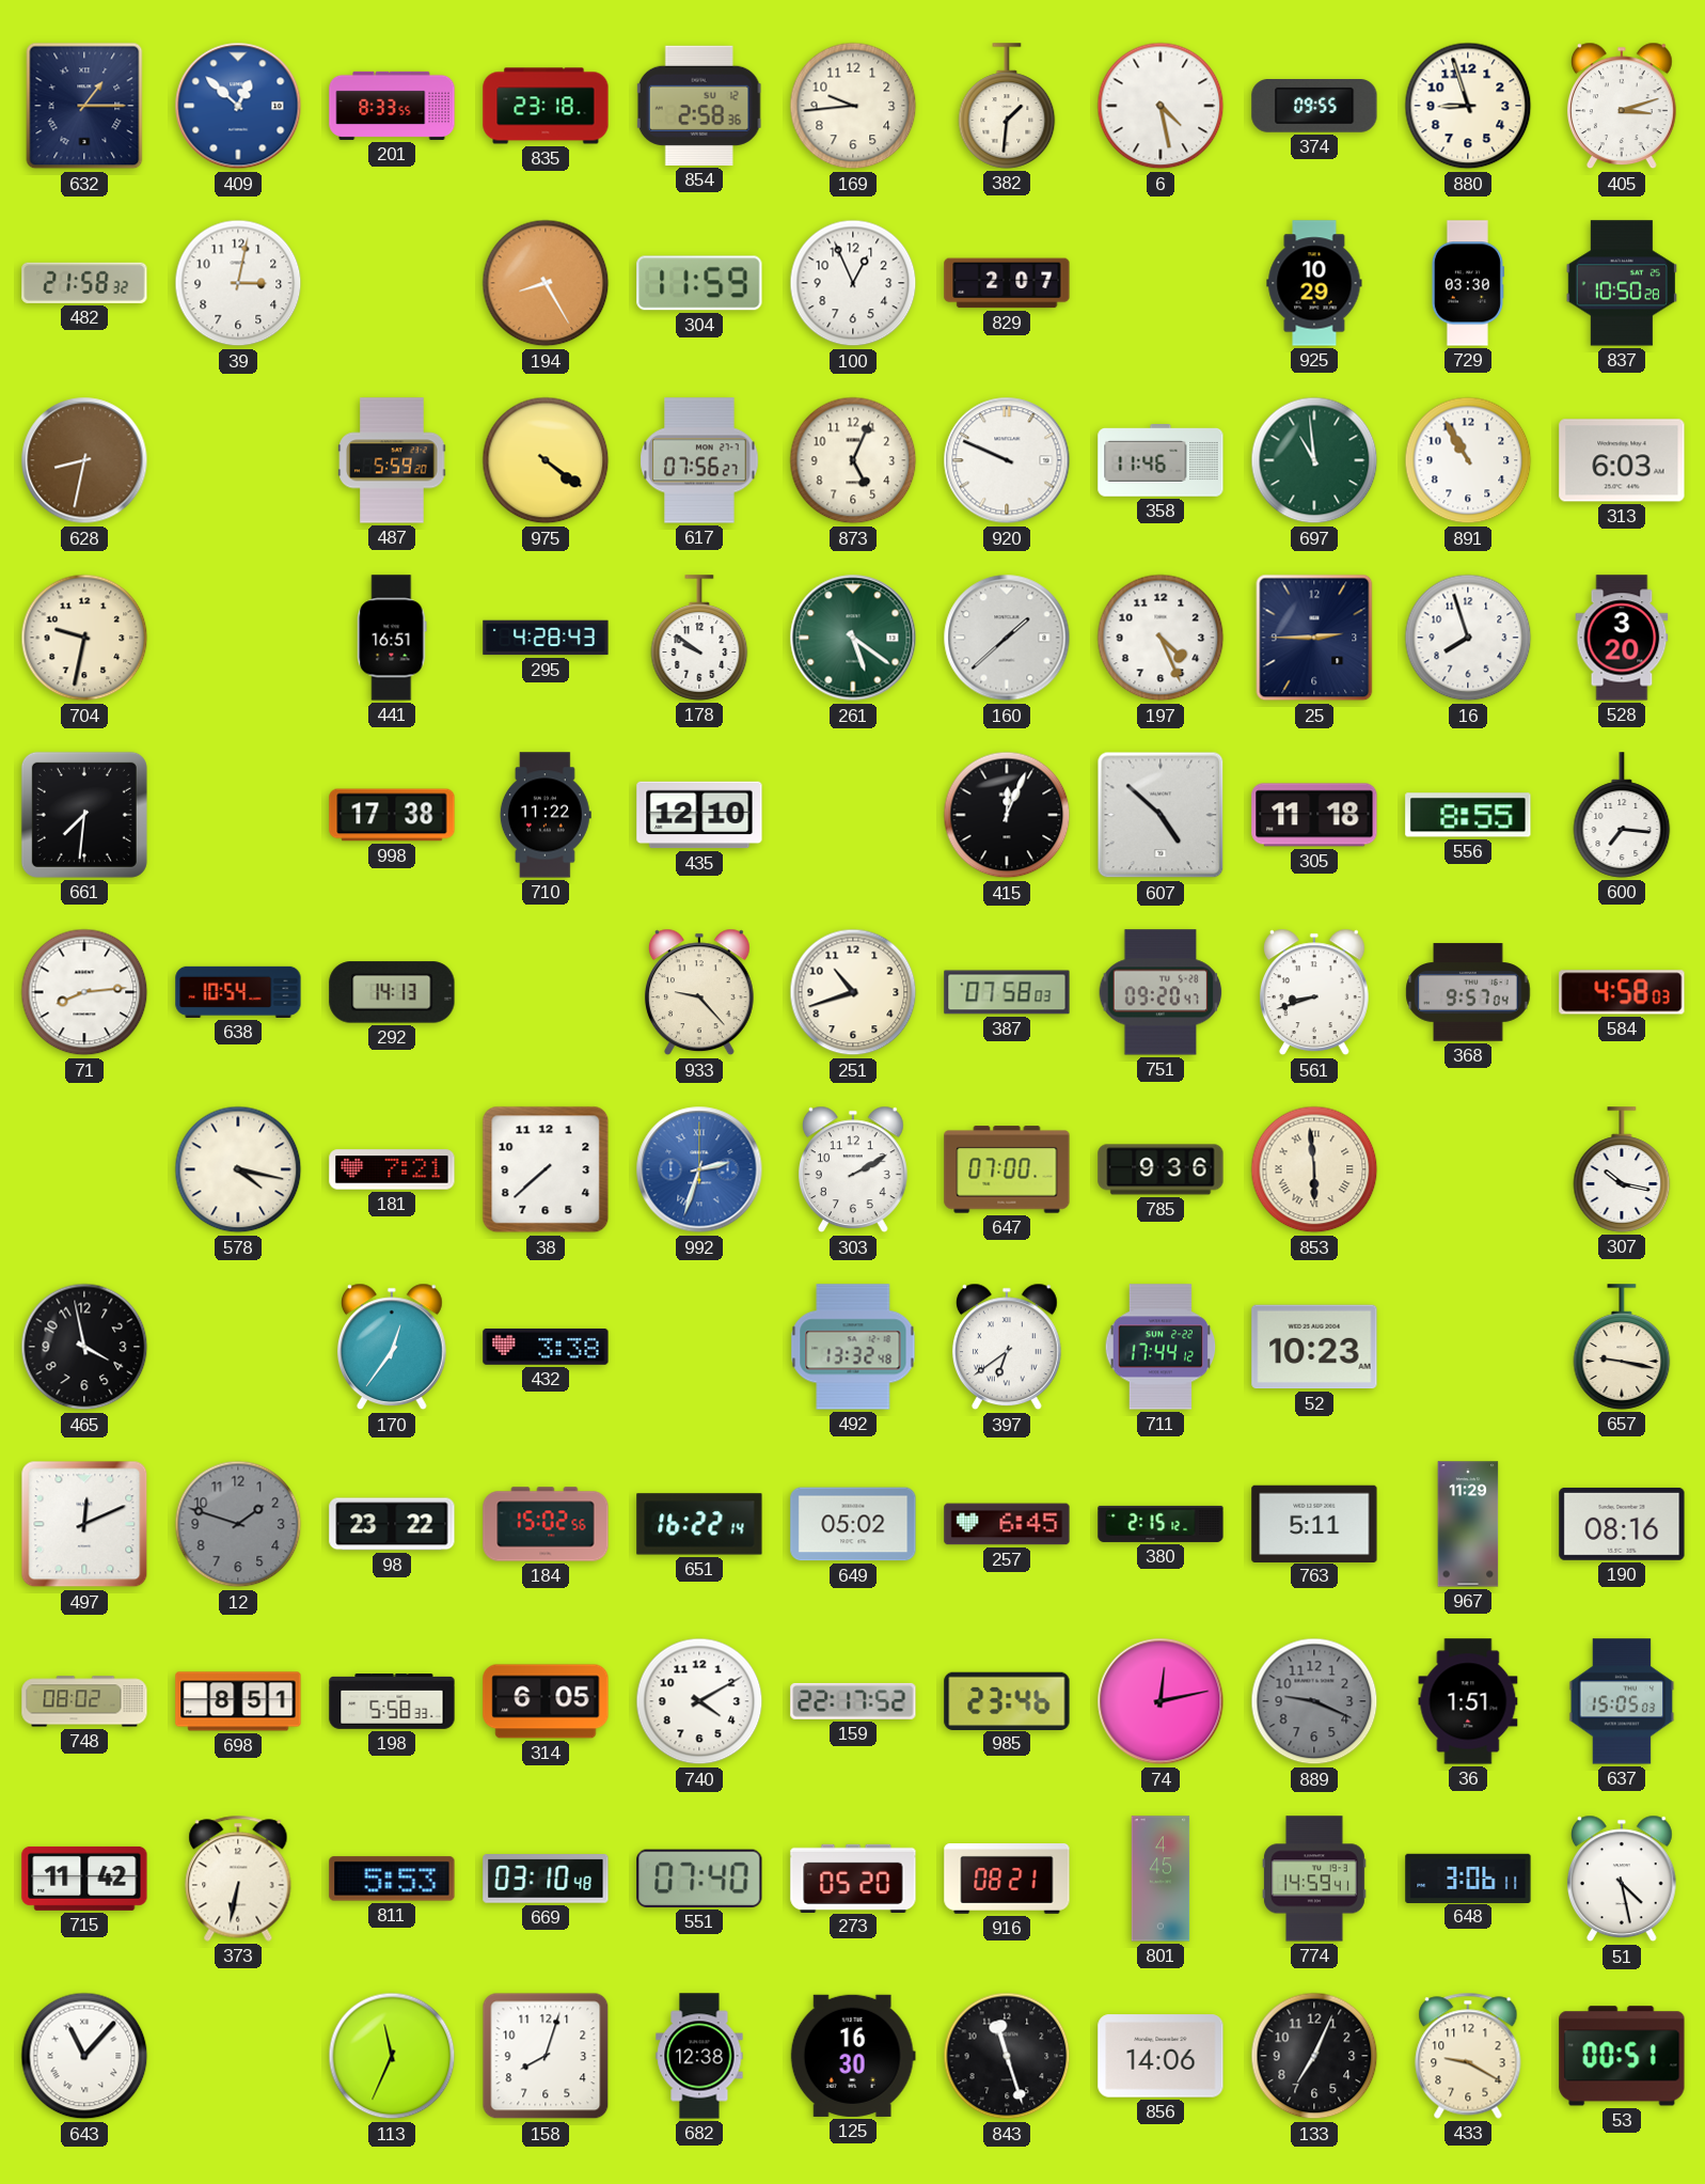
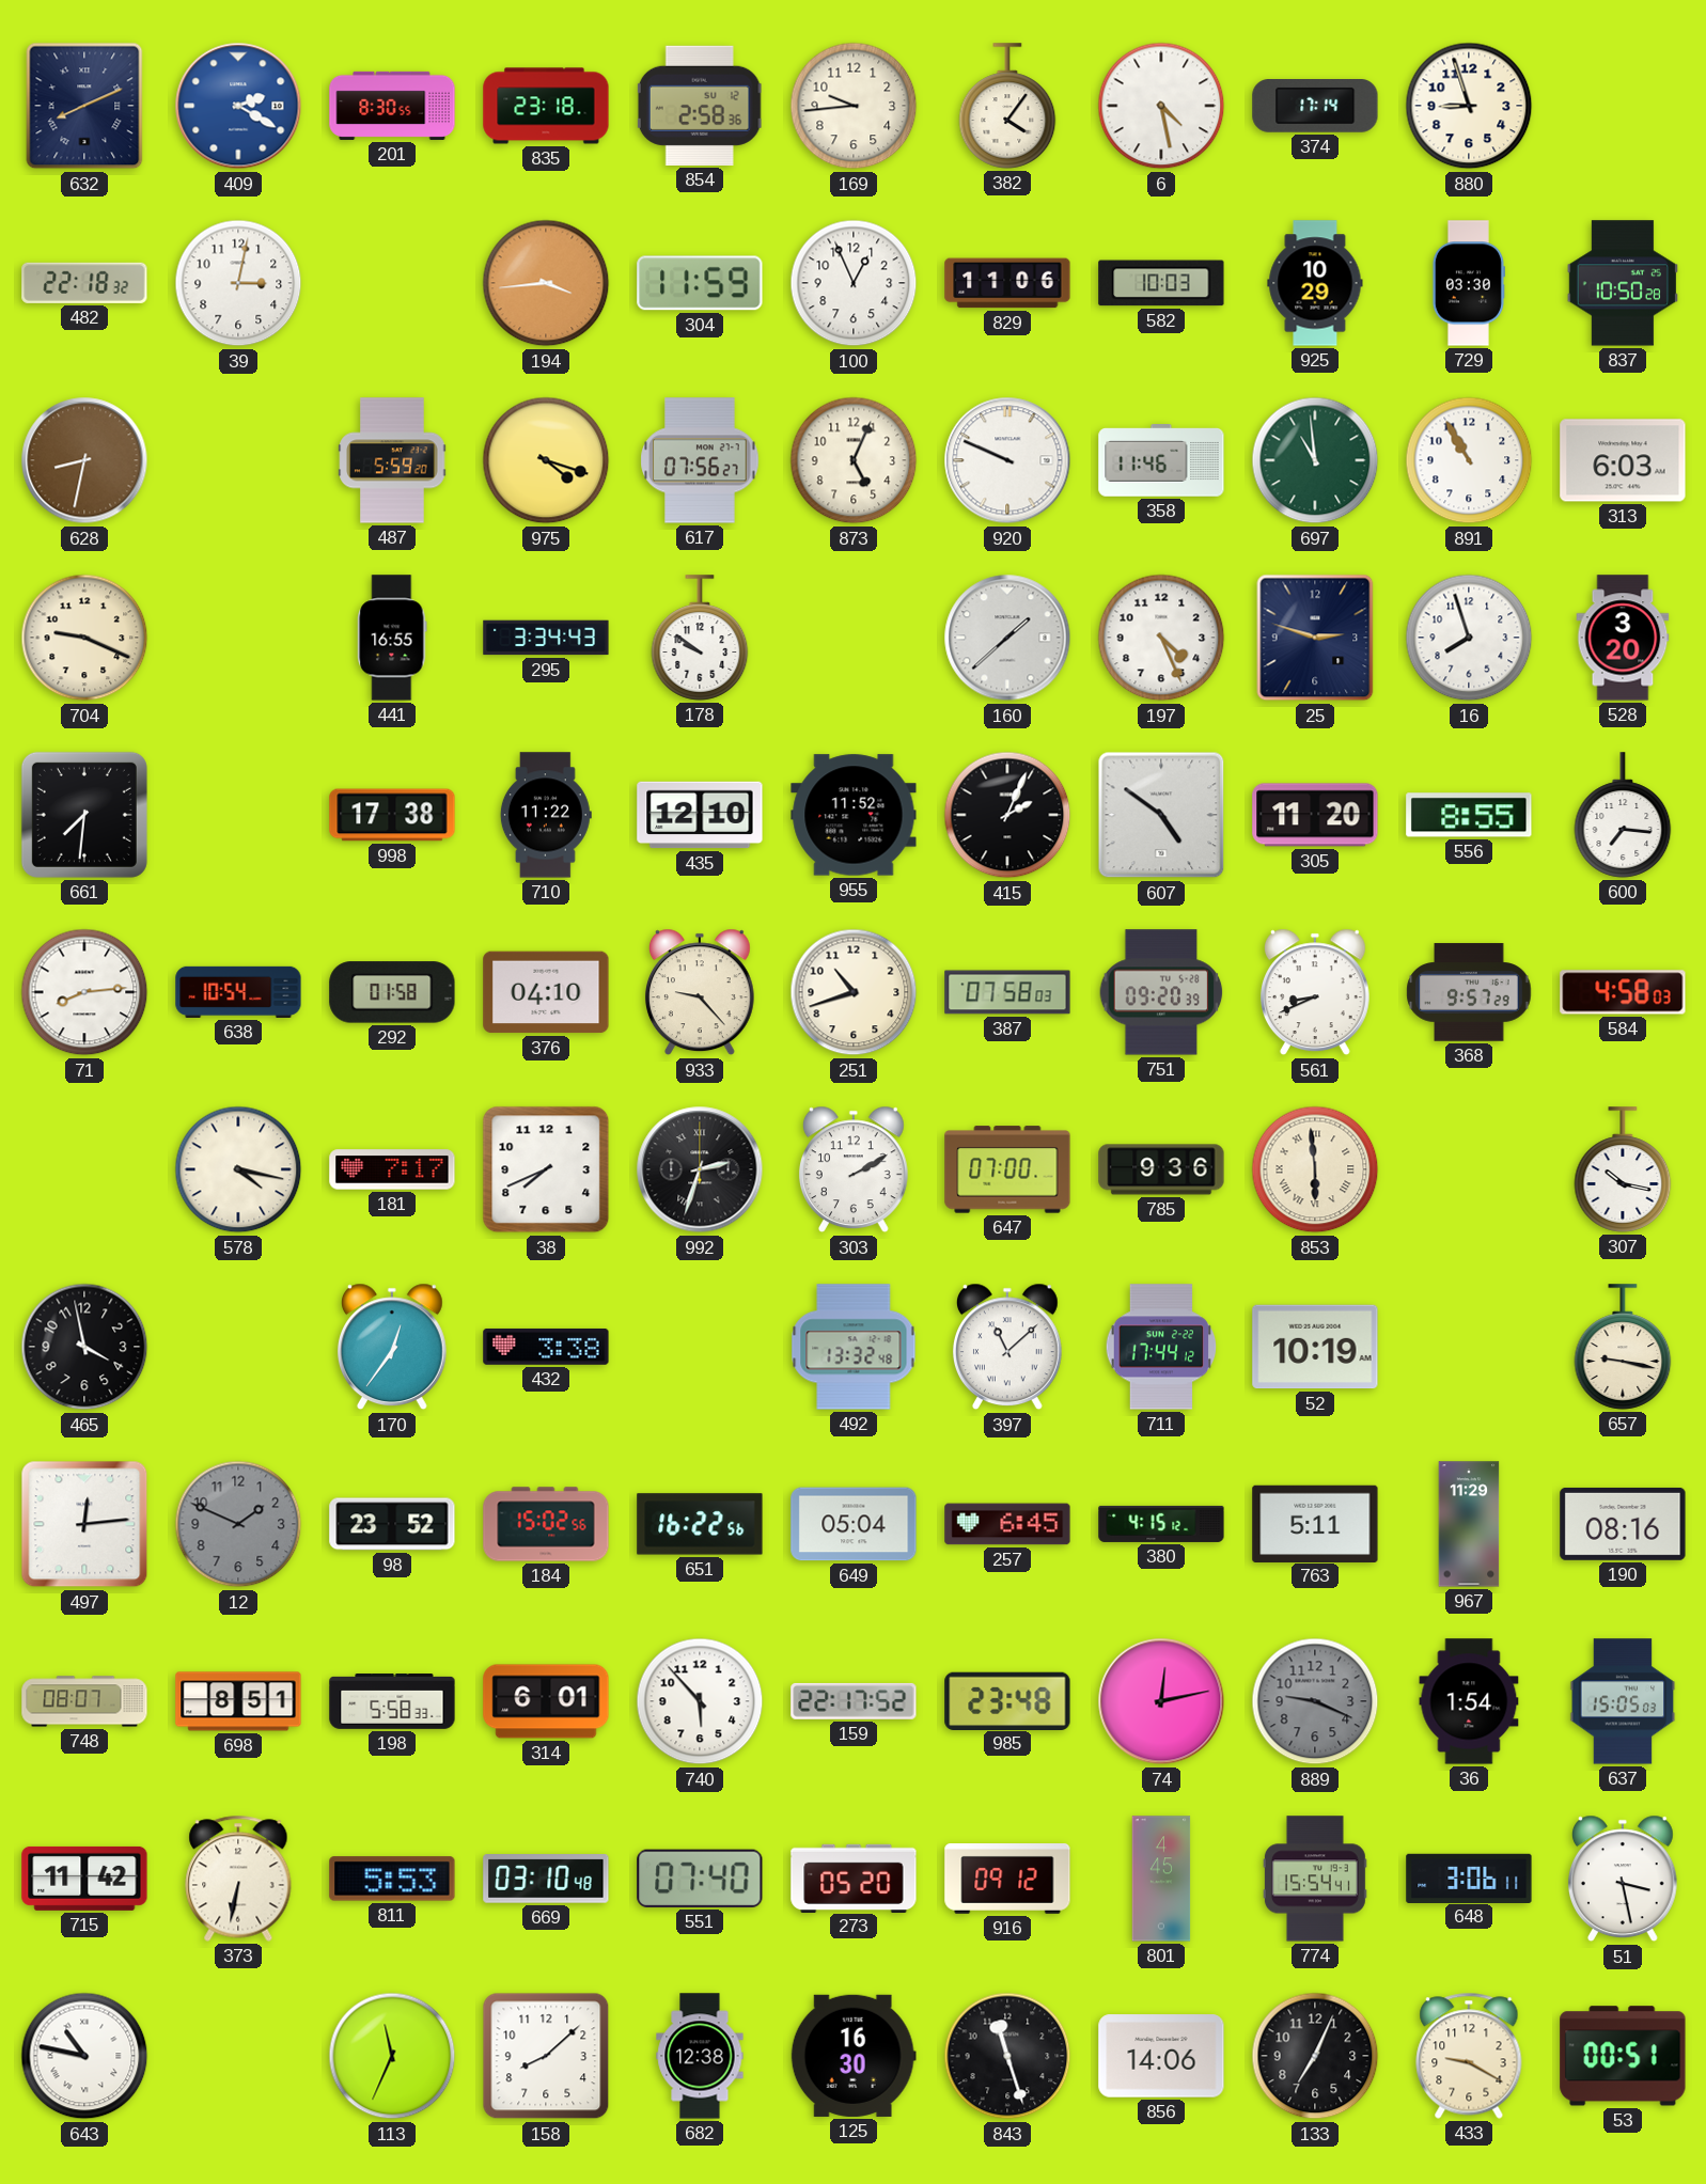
632: 1:15 -> 8:11 (84, 106)
409: 12:52 -> 2:20 (238, 106)
201: 8:33 -> 8:30 (392, 106)
382: 1:31 -> 4:06 (1007, 106)
374: 09:55 -> 17:14 (1315, 107)
405: 3:12 -> none (1622, 106)
482: 21:58 -> 22:18 (84, 283)
194: 8:25 -> 3:44 (546, 283)
829: 2:07 -> 11:06 (1007, 283)
582: none -> 10:03 (1161, 283)
975: 4:21 -> 4:18 (546, 460)
704: 9:32 -> 9:19 (84, 638)
441: 16:51 -> 16:55 (392, 638)
295: 4:28 -> 3:34 (546, 638)
261: 5:21 -> none (853, 638)
25: 2:45 -> 2:48 (1315, 638)
955: none -> 11:52 (854, 815)
415: 12:04 -> 2:04 (1007, 815)
607: 4:52 -> 4:51 (1161, 815)
305: 11:18 -> 11:20 (1315, 815)
292: 14:13 -> 01:58 (392, 992)
376: none -> 04:10 (546, 992)
751: 09:20:47 -> 09:20:39 (1161, 992)
561: 8:42 -> 8:41 (1315, 992)
368: 9:57:04 -> 9:57:29 (1469, 992)
181: 7:21 -> 7:17 (392, 1169)
38: 7:38 -> 7:41 (546, 1169)
992 dial: blue -> black (700, 1169)
397: 6:39 -> 11:08 (1007, 1347)
52: 10:23 -> 10:19 (1315, 1347)
497: 12:11 -> 12:14 (84, 1524)
12: 1:48 -> 1:49 (238, 1524)
98: 23:22 -> 23:52 (392, 1524)
651: 16:22:14 -> 16:22:56 (700, 1524)
649: 05:02 -> 05:04 (854, 1524)
380: 2:15 -> 4:15 (1161, 1524)
748: 08:02 -> 08:07 (84, 1701)
314: 6:05 -> 6:01 (546, 1701)
740: 4:10 -> 5:53 (700, 1701)
985: 23:46 -> 23:48 (1007, 1700)
36: 1:51 -> 1:54 (1469, 1701)
916: 08:21 -> 09:12 (1007, 1880)
774: 14:59 -> 15:54 (1315, 1879)
51: 4:28 -> 3:28 (1623, 1879)
643: 11:07 -> 10:47 (84, 2056)
158: 8:03 -> 8:08 (546, 2056)
